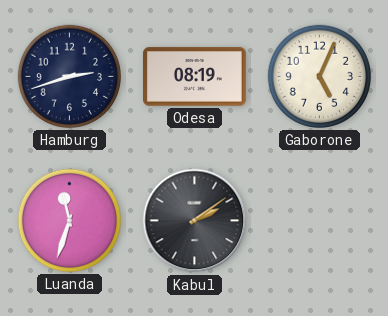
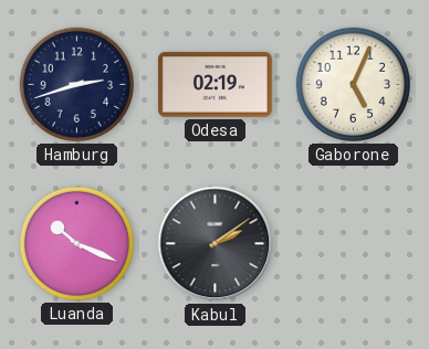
Odesa: 08:19 -> 02:19 (216, 85)
Luanda: 11:33 -> 10:19 (76, 243)
